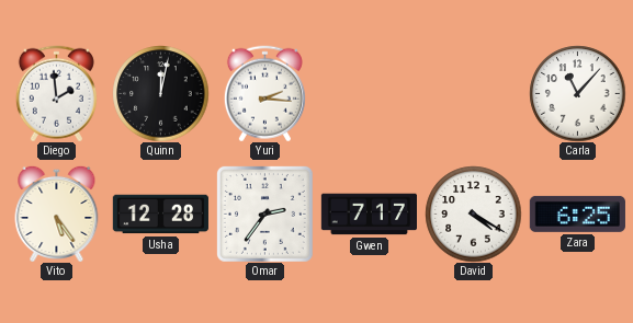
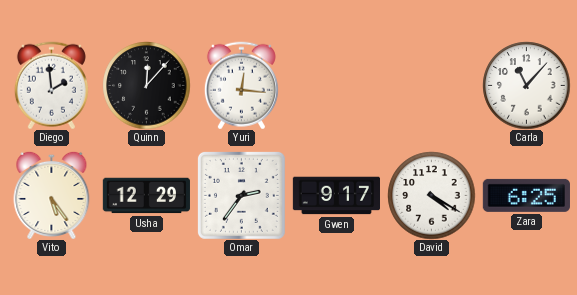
Quinn: 12:02 -> 12:07 (146, 85)
Yuri: 2:16 -> 12:16 (241, 85)
Usha: 12:28 -> 12:29 (146, 196)
Gwen: 7:17 -> 9:17 (336, 196)
